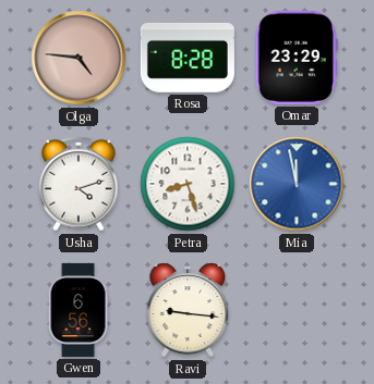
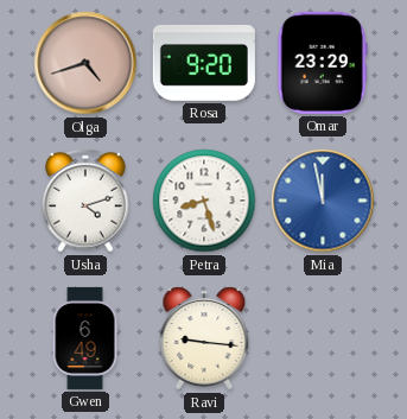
Olga: 4:46 -> 4:42 (85, 63)
Rosa: 8:28 -> 9:20 (204, 63)
Gwen: 6:56 -> 6:49 (85, 338)
